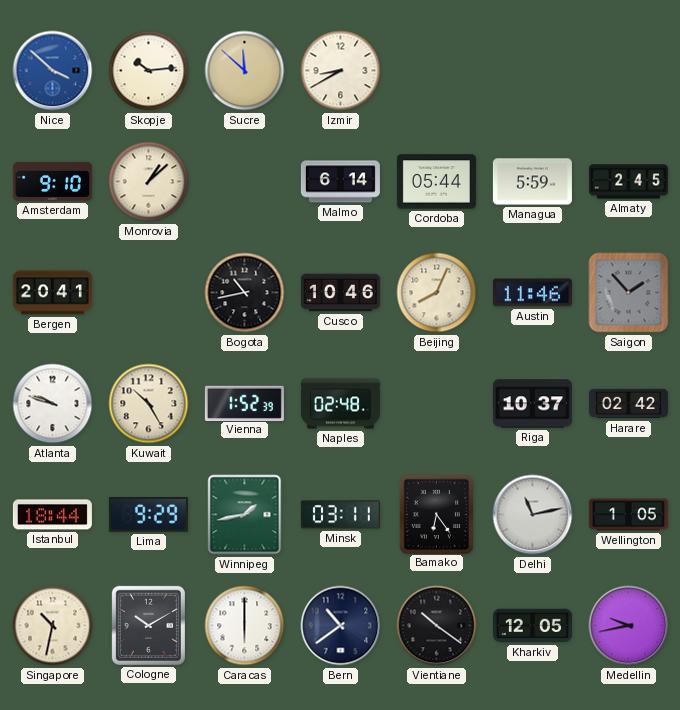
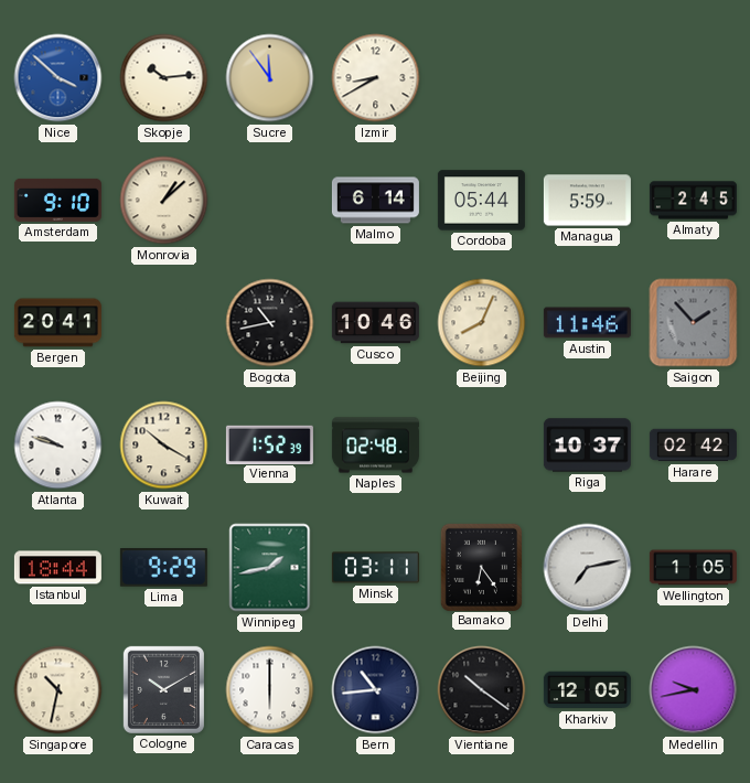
Sucre: 11:52 -> 11:54 (270, 78)
Kuwait: 10:25 -> 10:20 (164, 446)
Delhi: 11:13 -> 7:13 (588, 568)
Bern: 10:39 -> 10:44 (376, 690)
